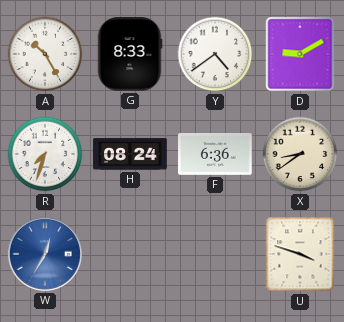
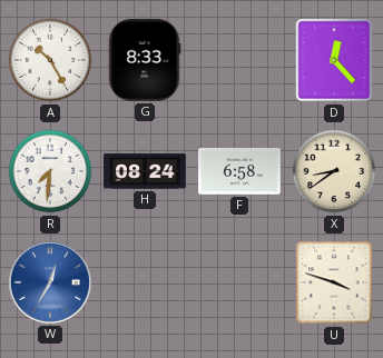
Y: 4:39 -> none (215, 54)
D: 9:10 -> 12:23 (334, 60)
R: 7:33 -> 7:31 (50, 171)
F: 6:36 -> 6:58 (239, 171)
